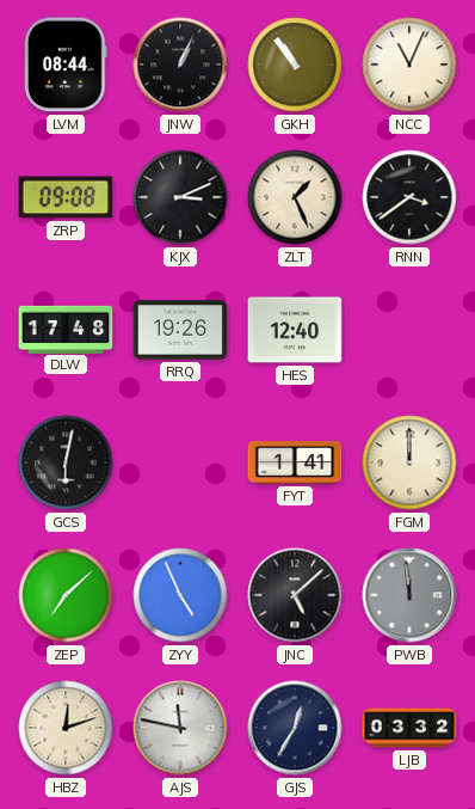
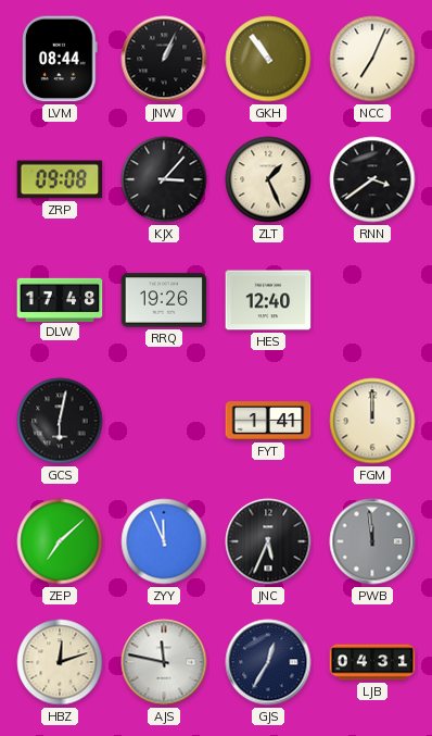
NCC: 11:04 -> 7:04 (372, 59)
KJX: 3:11 -> 3:07 (164, 179)
ZYY: 4:56 -> 11:56 (164, 541)
JNC: 5:08 -> 5:34 (268, 541)
LJB: 03:32 -> 04:31 (372, 662)
